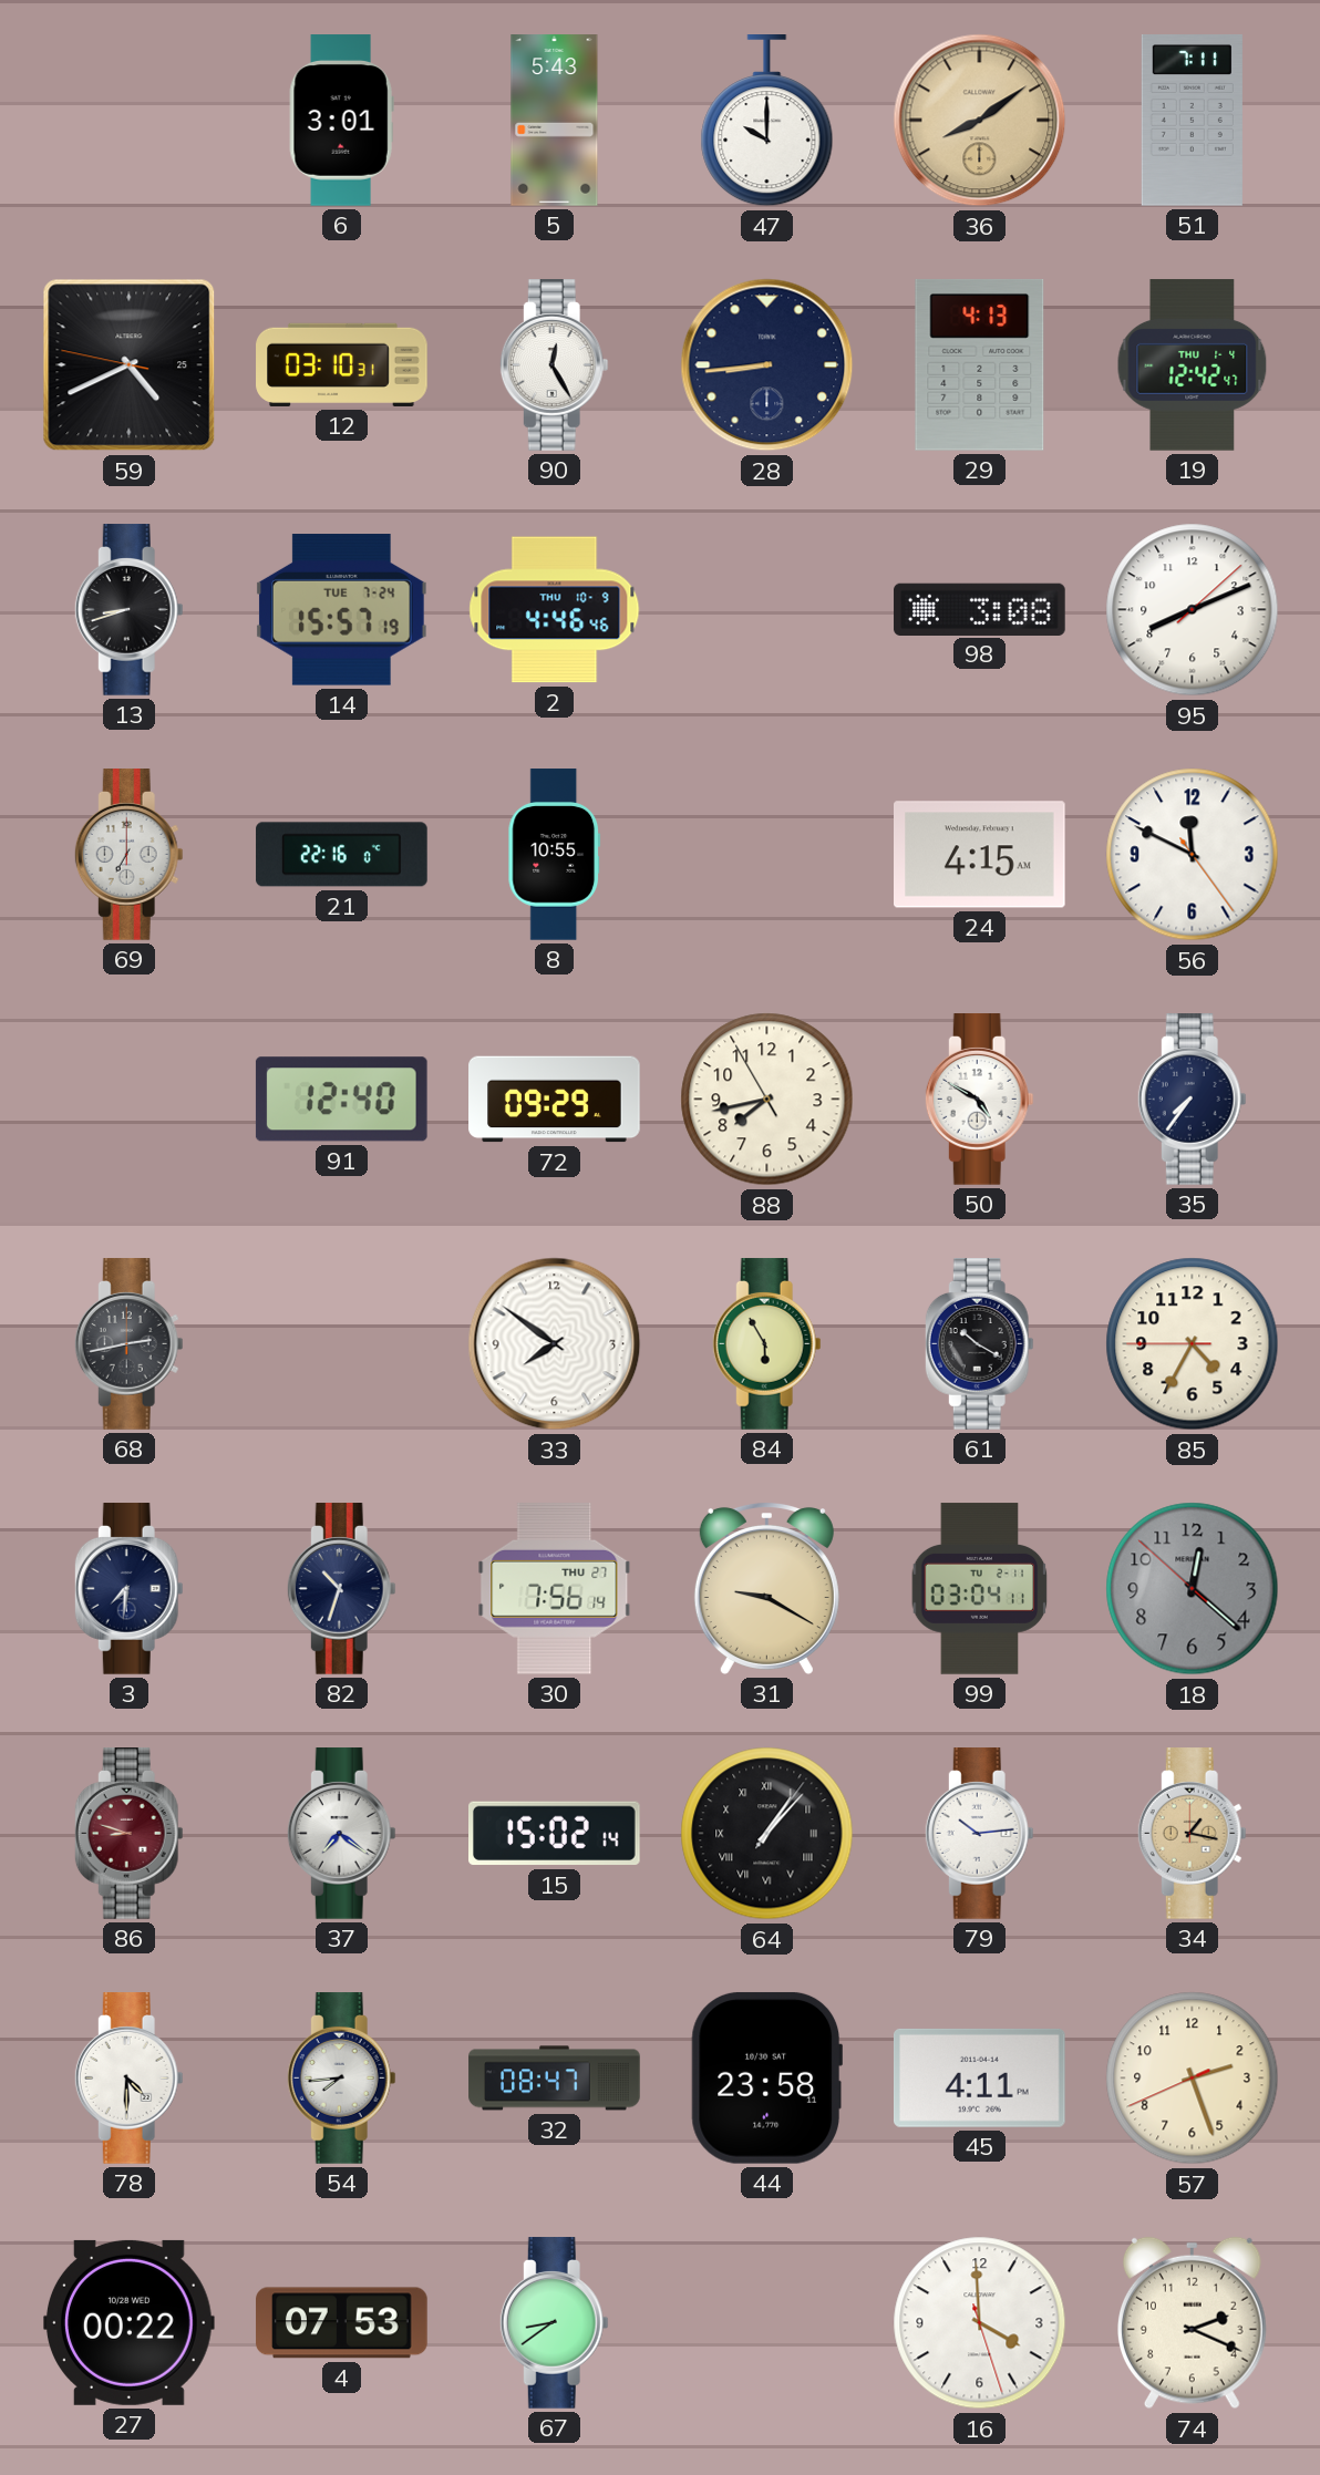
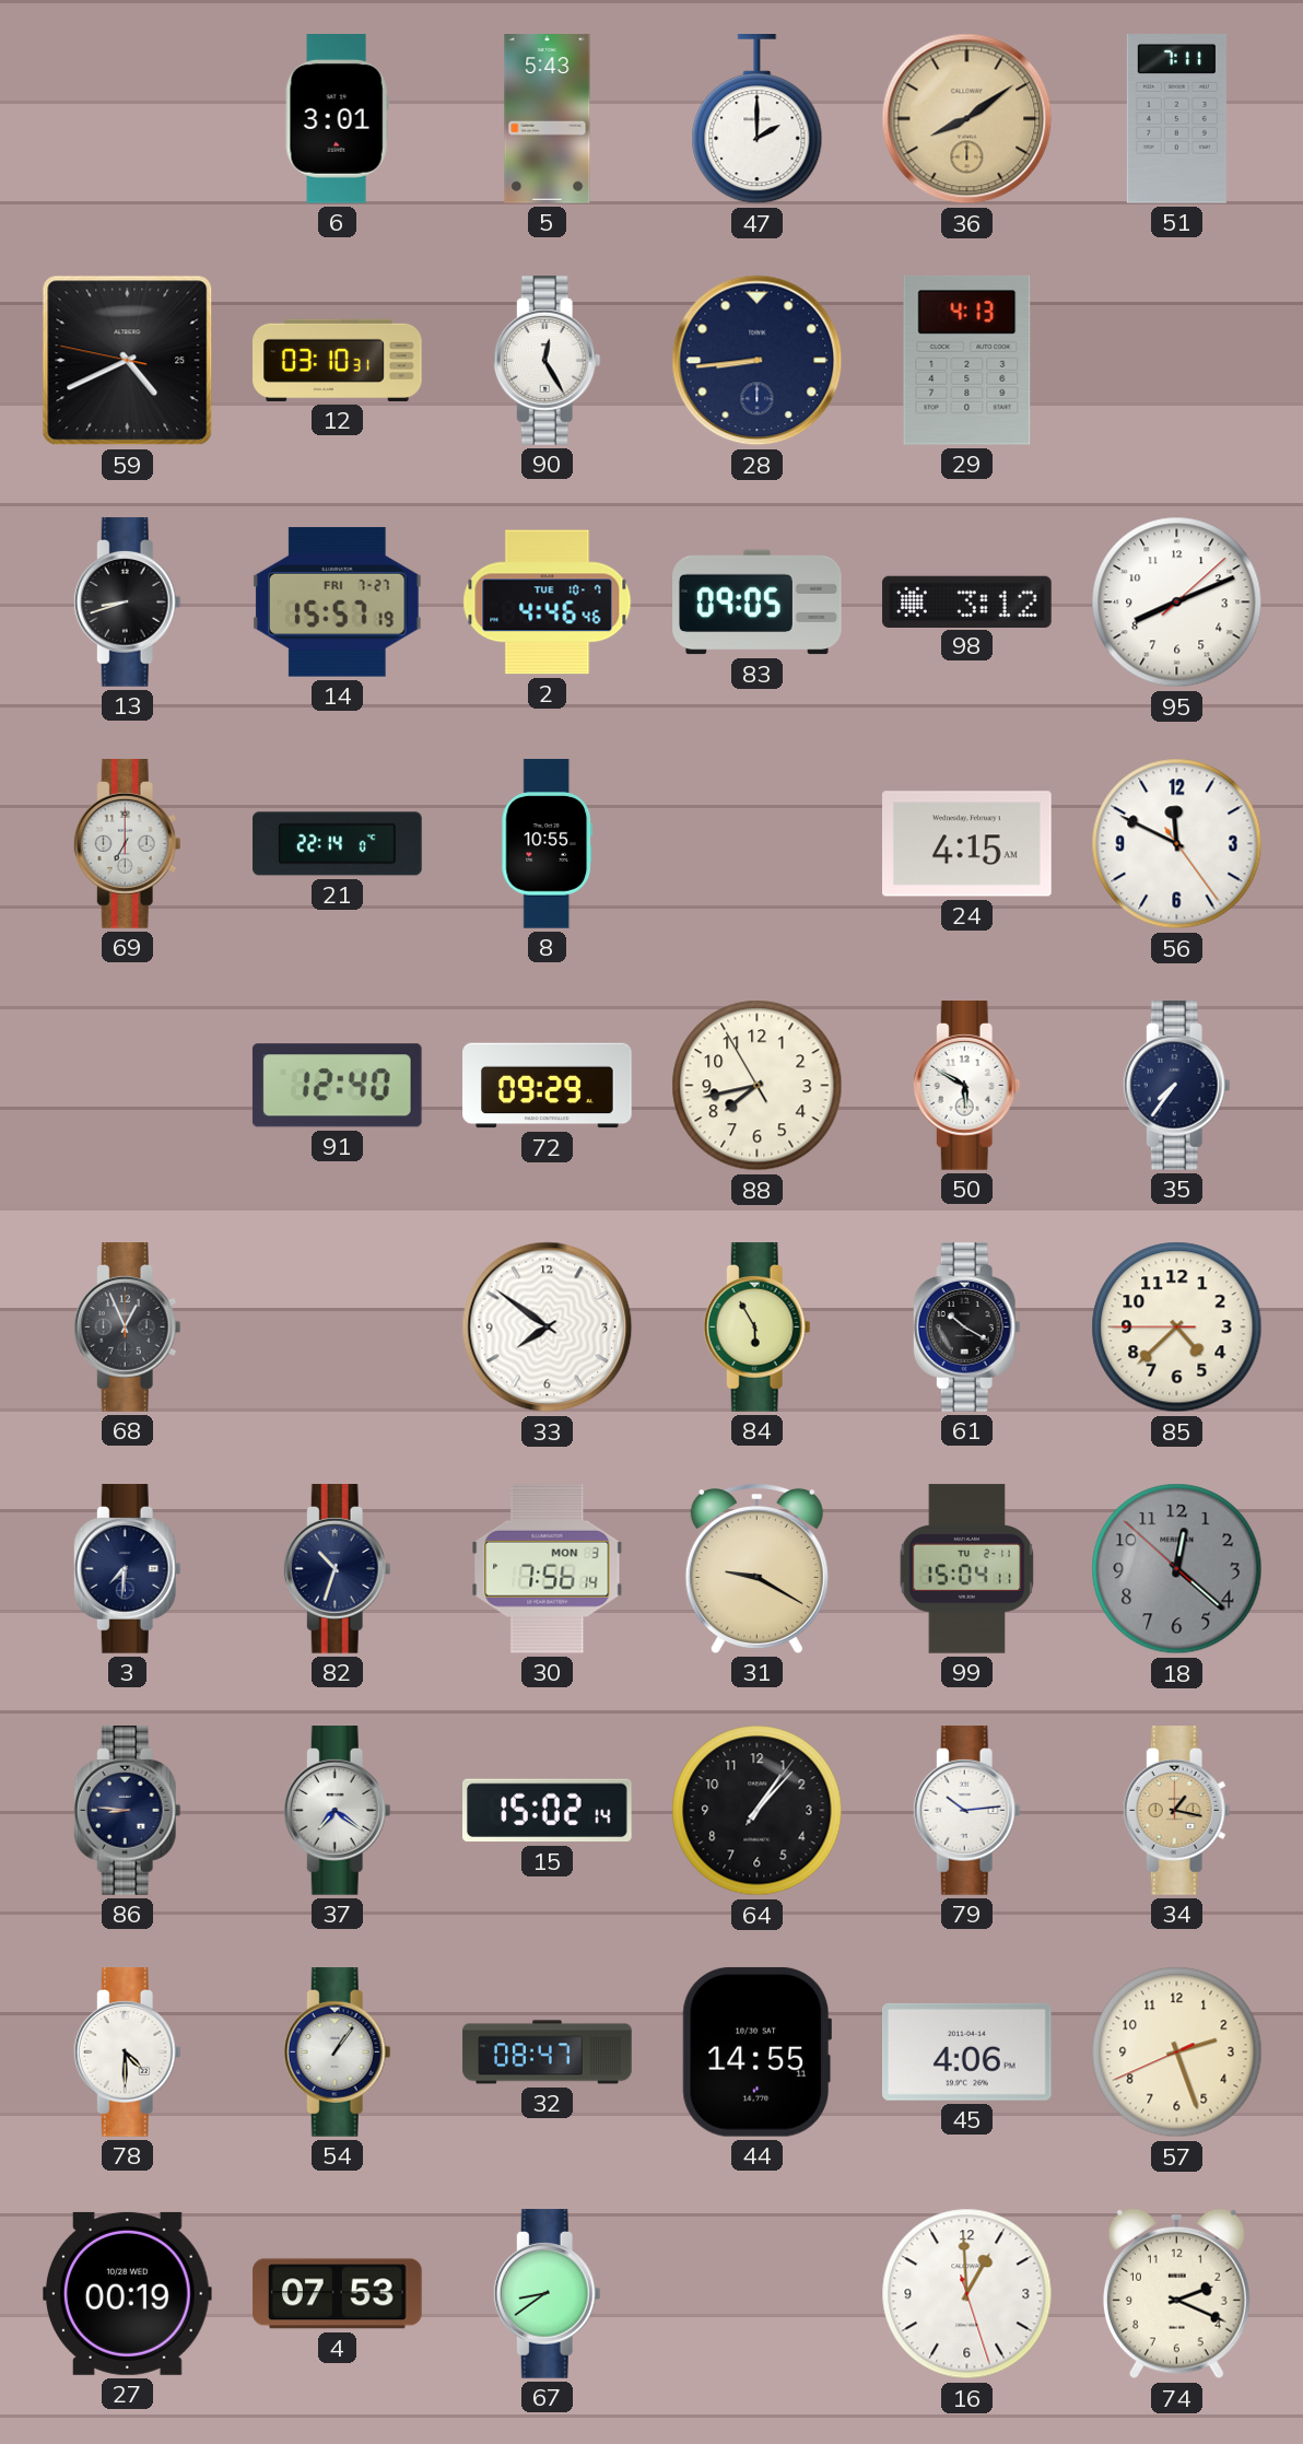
47: 10:00 -> 2:00 (758, 120)
19: 12:42 -> none (1193, 365)
14 date: TUE 7-24 -> FRI 7-27 (338, 603)
2 date: THU 10-9 -> TUE 10-7 (548, 603)
83: none -> 09:05 (758, 603)
98: 3:08 -> 3:12 (967, 601)
21: 22:16 -> 22:14 (338, 844)
50: 4:50 -> 5:50 (966, 1086)
68: 2:43 -> 12:56 (127, 1328)
85: 4:34 -> 4:37 (1177, 1328)
30 date: THU 27 -> MON 3 (548, 1568)
99: 03:04 -> 15:04 (967, 1569)
86: 8:48 -> 8:46 (127, 1811)
86 dial: burgundy -> navy (127, 1811)
64 numerals: Roman -> Arabic (758, 1811)
54: 7:44 -> 1:06 (337, 2053)
44: 23:58 -> 14:55 (756, 2051)
45: 4:11 -> 4:06 (967, 2051)
27: 00:22 -> 00:19 (128, 2293)
16: 3:59 -> 12:59 (967, 2294)
